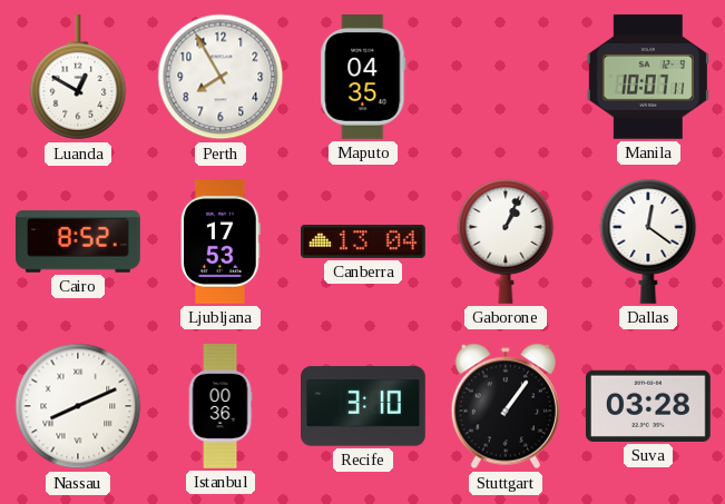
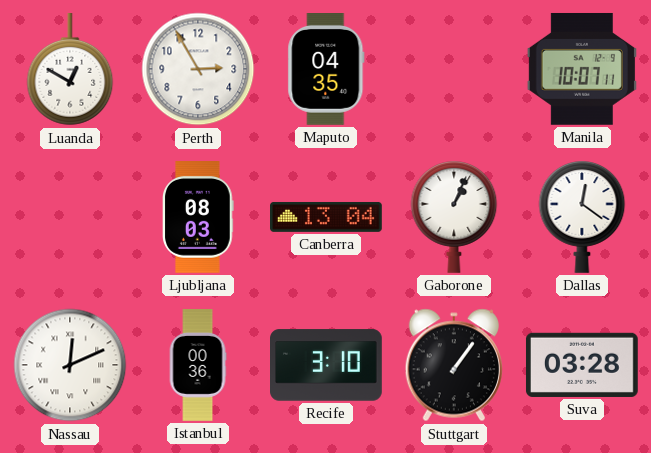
Perth: 7:55 -> 2:55 (198, 69)
Cairo: 8:52 -> none (79, 241)
Ljubljana: 17:53 -> 08:03 (198, 218)
Nassau: 8:11 -> 12:11 (70, 365)
